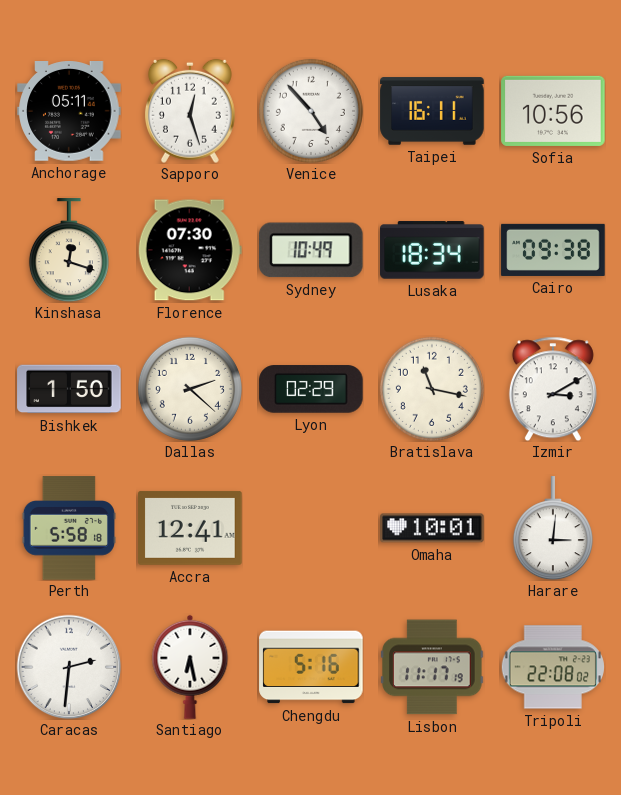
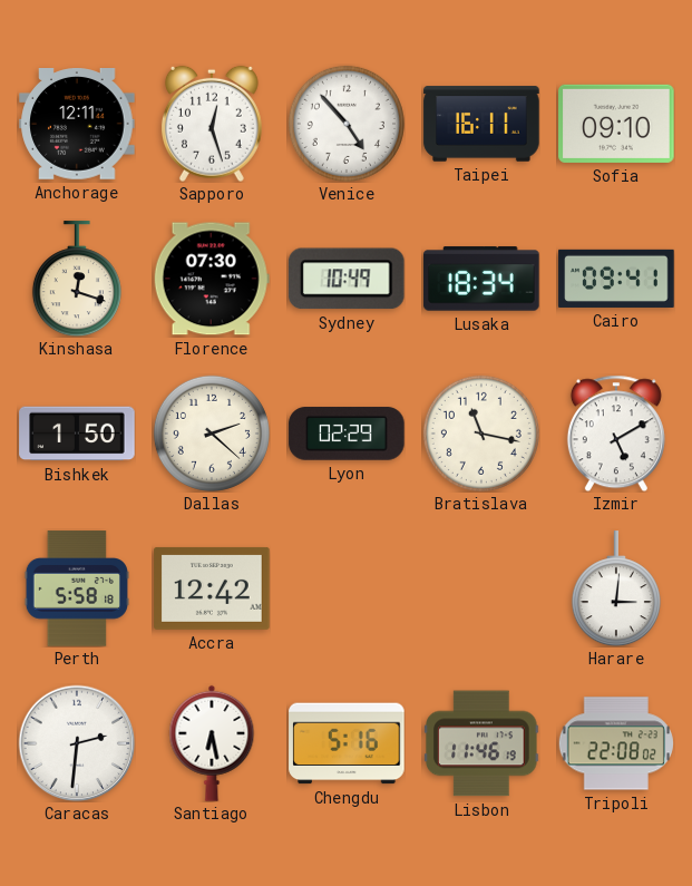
Anchorage: 05:11 -> 12:11 (77, 125)
Sofia: 10:56 -> 09:10 (616, 124)
Cairo: 09:38 -> 09:41 (616, 279)
Izmir: 3:10 -> 5:10 (616, 434)
Accra: 12:41 -> 12:42 (212, 588)
Omaha: 10:01 -> none (432, 528)
Lisbon: 11:17 -> 11:46 (481, 743)
